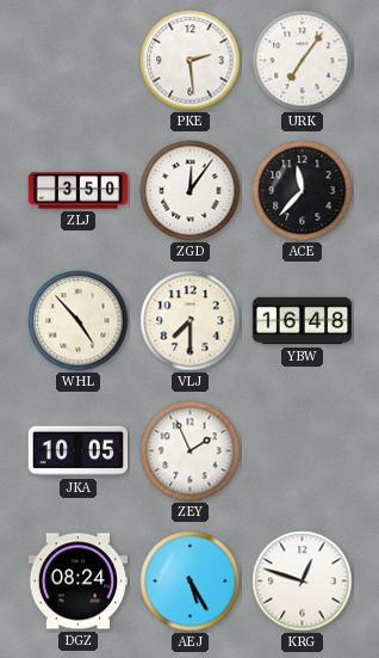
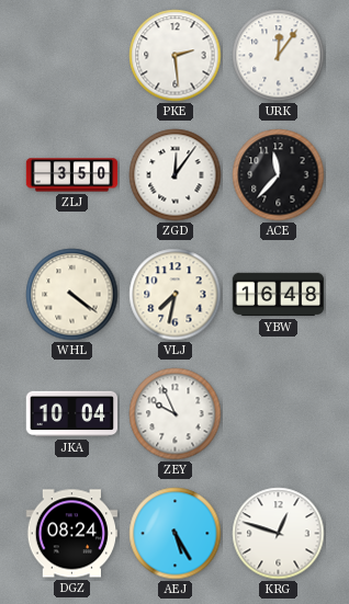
URK: 7:06 -> 12:06 (279, 56)
WHL: 4:53 -> 4:21 (72, 295)
VLJ: 7:30 -> 7:32 (176, 295)
JKA: 10:05 -> 10:04 (72, 414)
ZEY: 1:56 -> 9:56 (176, 414)
